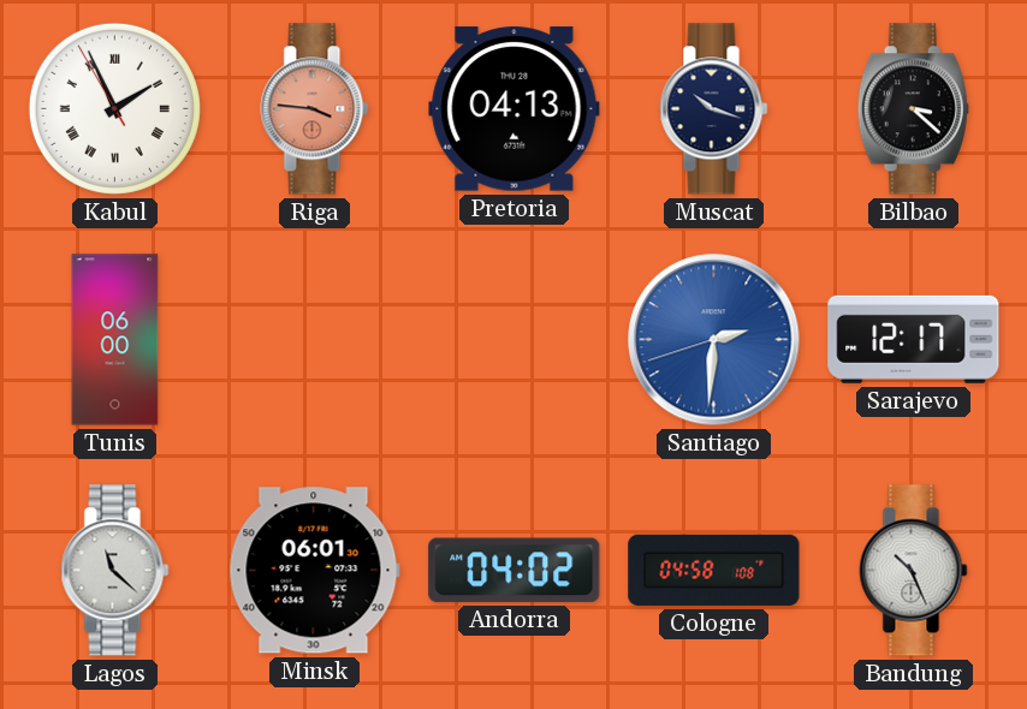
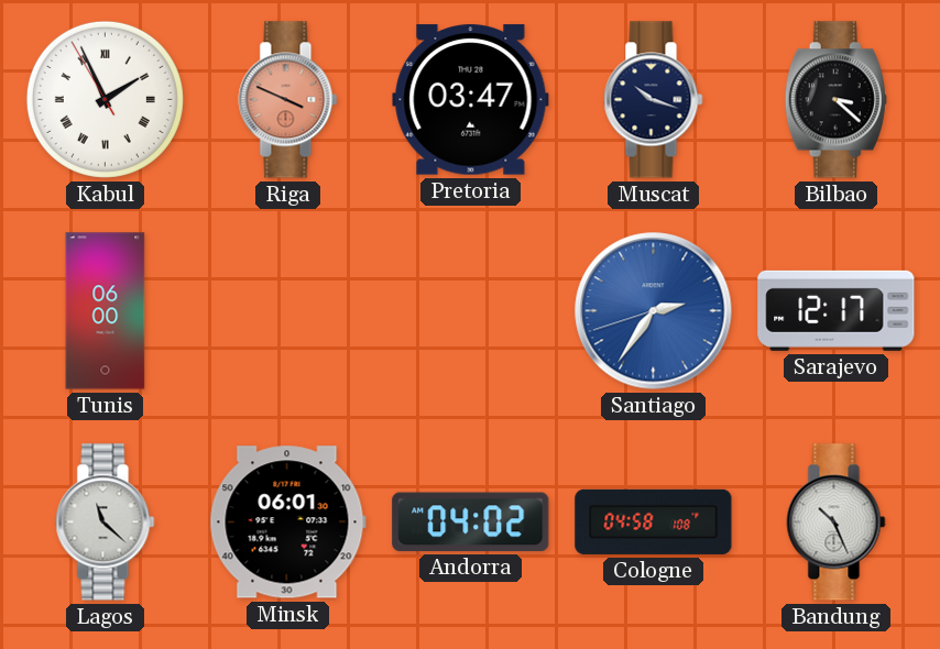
Riga: 3:46 -> 3:49 (288, 100)
Pretoria: 04:13 -> 03:47 (471, 100)
Santiago: 2:30 -> 2:35 (654, 311)
